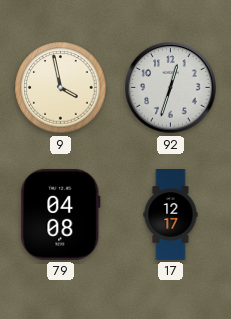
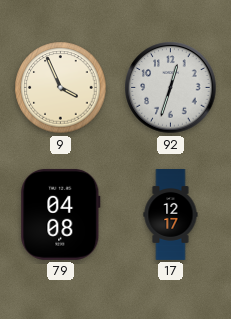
9: 3:58 -> 3:56 (61, 88)
